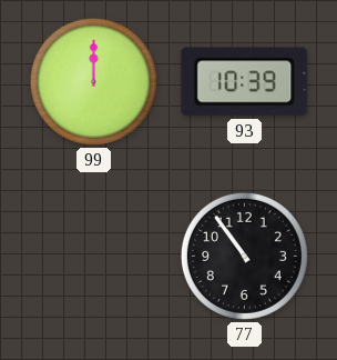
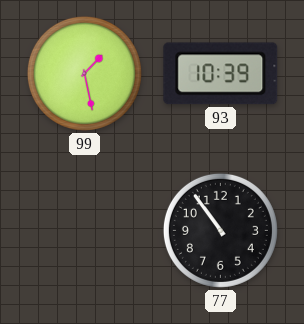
99: 12:00 -> 1:28 (84, 73)
